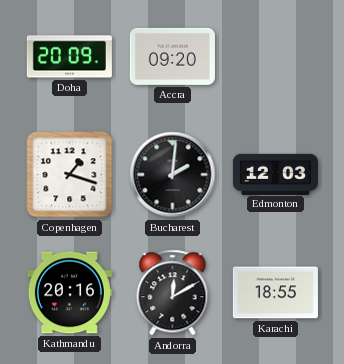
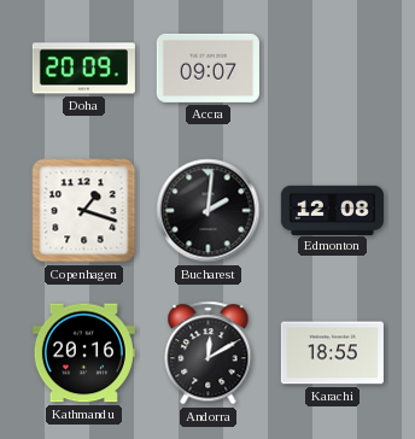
Accra: 09:20 -> 09:07 (207, 68)
Edmonton: 12:03 -> 12:08 (332, 210)
